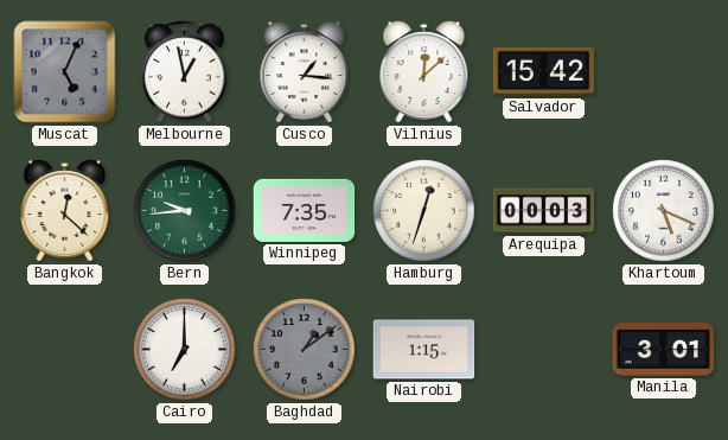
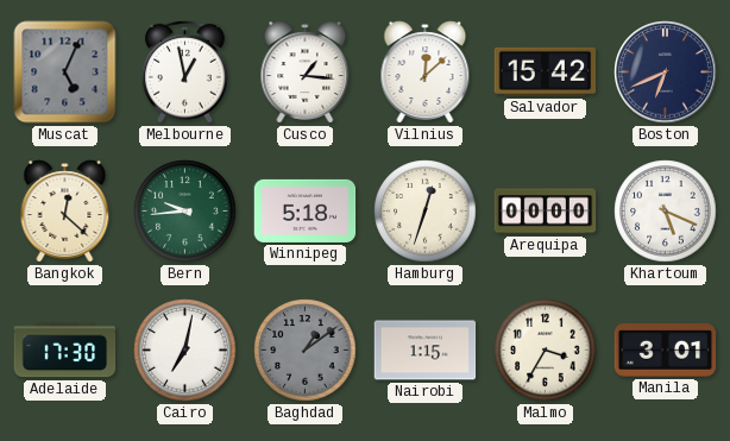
Boston: none -> 6:41 (666, 73)
Winnipeg: 7:35 -> 5:18 (306, 210)
Arequipa: 00:03 -> 00:00 (546, 212)
Adelaide: none -> 17:30 (65, 351)
Cairo: 7:00 -> 7:02 (185, 351)
Malmo: none -> 3:35 (546, 351)
